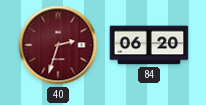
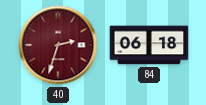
84: 06:20 -> 06:18 (149, 45)
